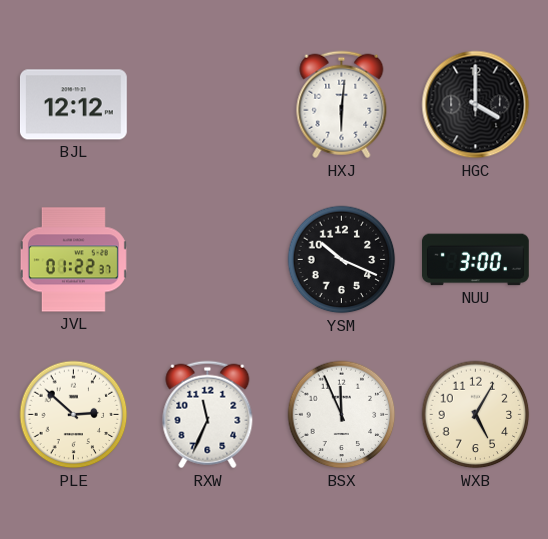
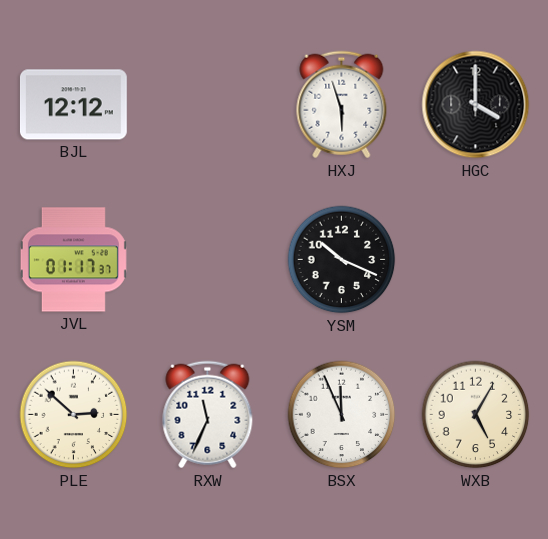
HXJ: 6:01 -> 5:57 (342, 105)
JVL: 01:22 -> 01:17 (73, 260)
NUU: 3:00 -> none (476, 260)
